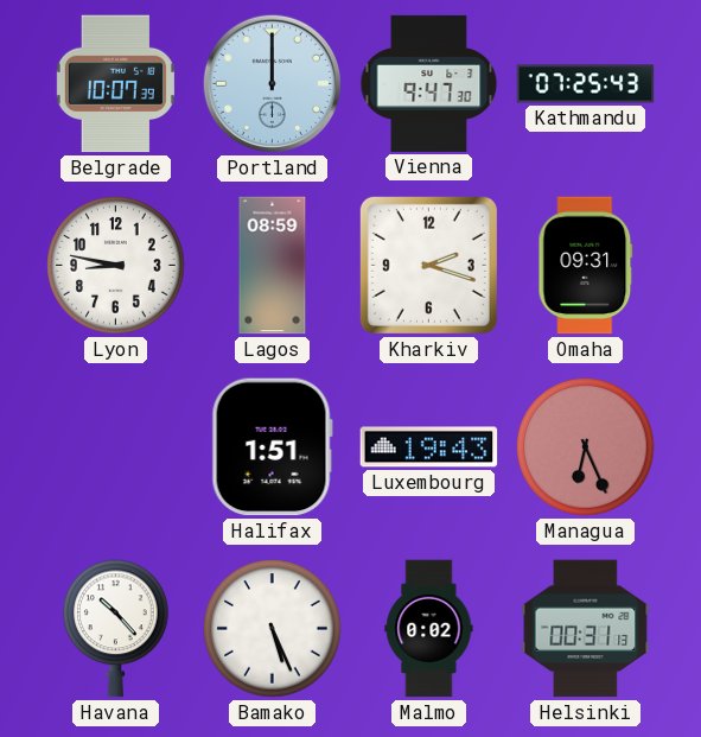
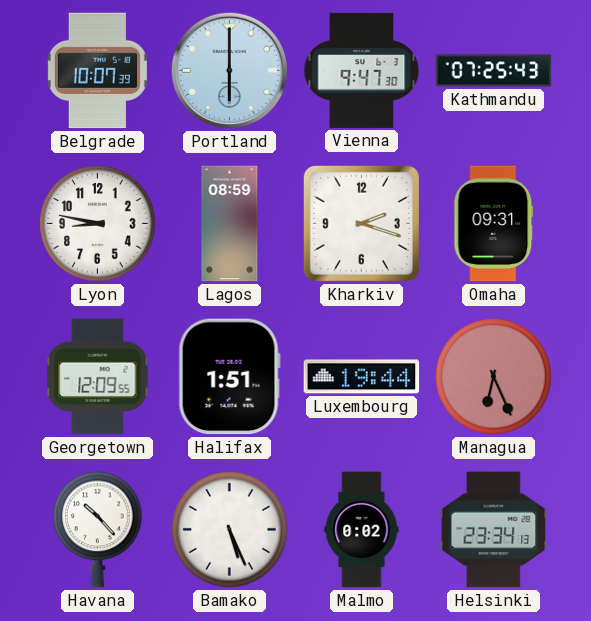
Portland: 12:00 -> 6:00 (229, 70)
Georgetown: none -> 12:09 (98, 377)
Luxembourg: 19:43 -> 19:44 (362, 377)
Helsinki: 00:31 -> 23:34 (494, 530)
